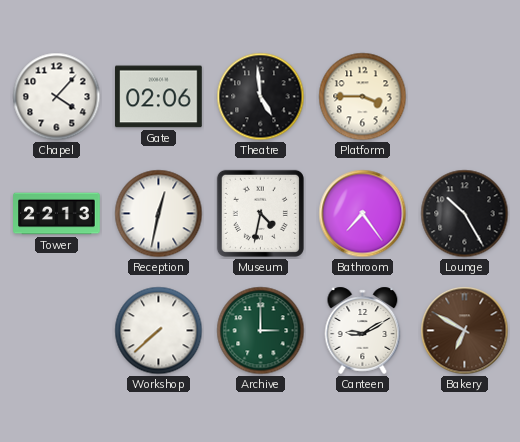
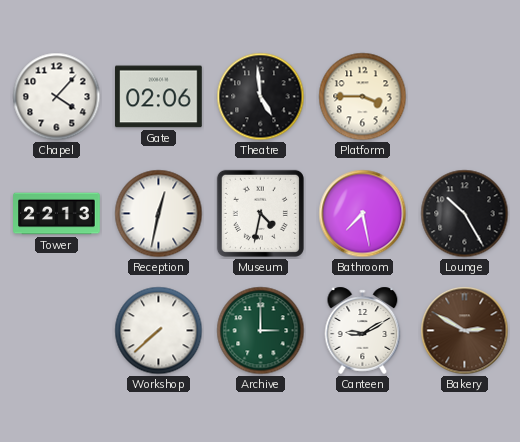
Bathroom: 7:24 -> 7:28 (363, 214)
Bakery: 6:50 -> 2:50 (465, 331)
